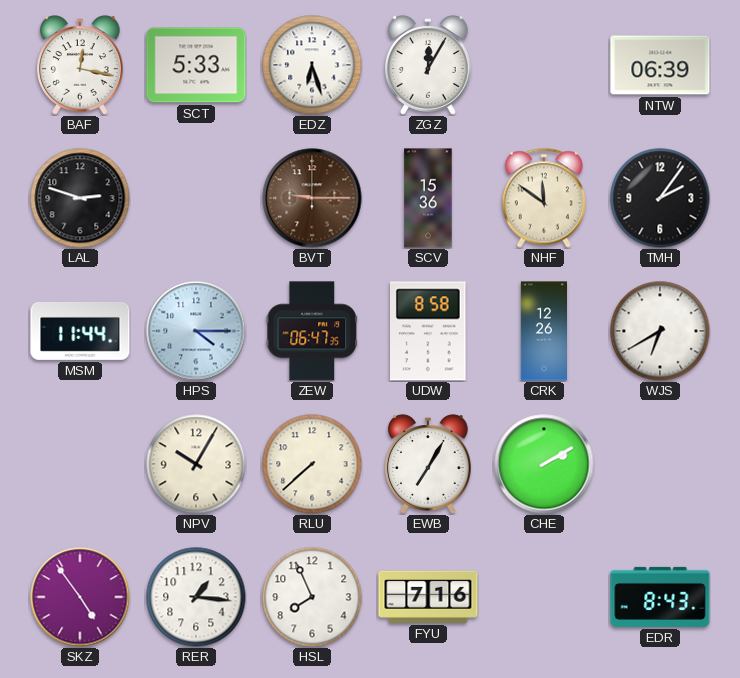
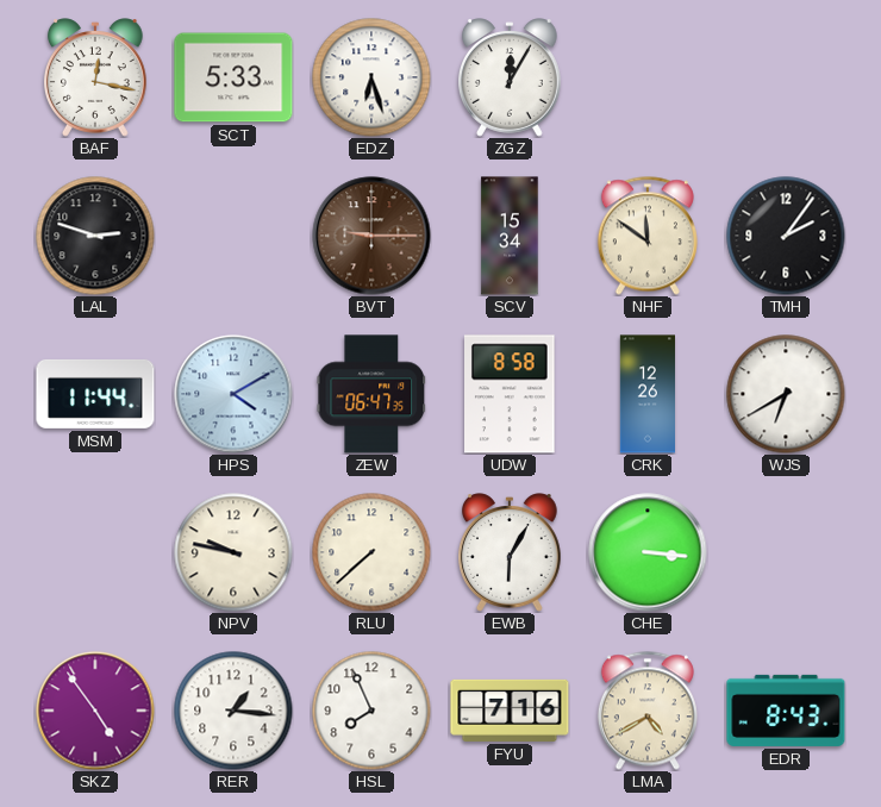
NTW: 06:39 -> none (660, 65)
SCV: 15:36 -> 15:34 (510, 236)
HPS: 4:15 -> 4:10 (233, 394)
NPV: 10:05 -> 9:47 (233, 552)
EWB: 7:05 -> 6:05 (511, 552)
CHE: 2:10 -> 3:16 (648, 552)
LMA: none -> 4:40 (648, 711)
